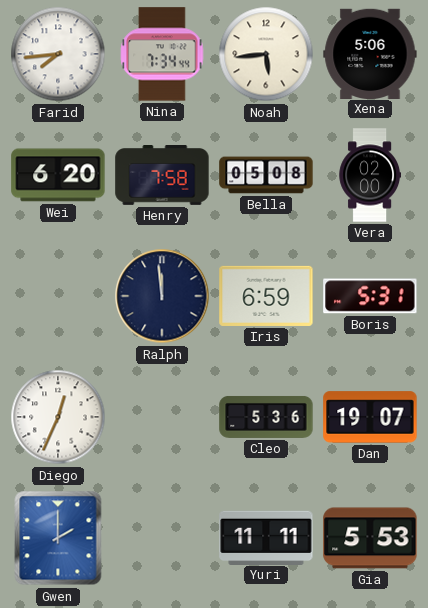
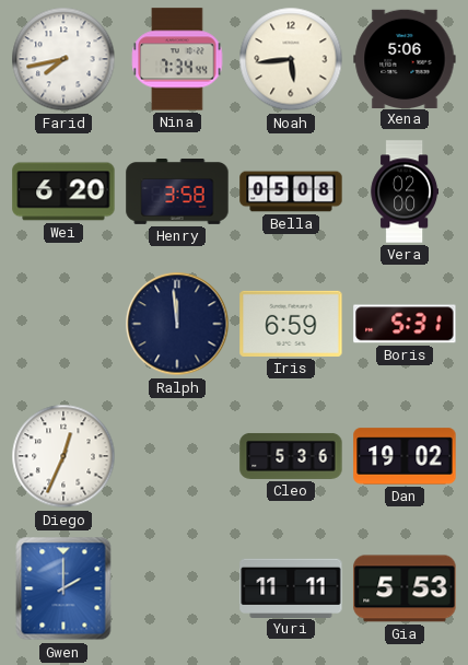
Farid: 7:44 -> 7:43 (63, 59)
Henry: 7:58 -> 3:58 (177, 192)
Dan: 19:07 -> 19:02 (405, 456)
